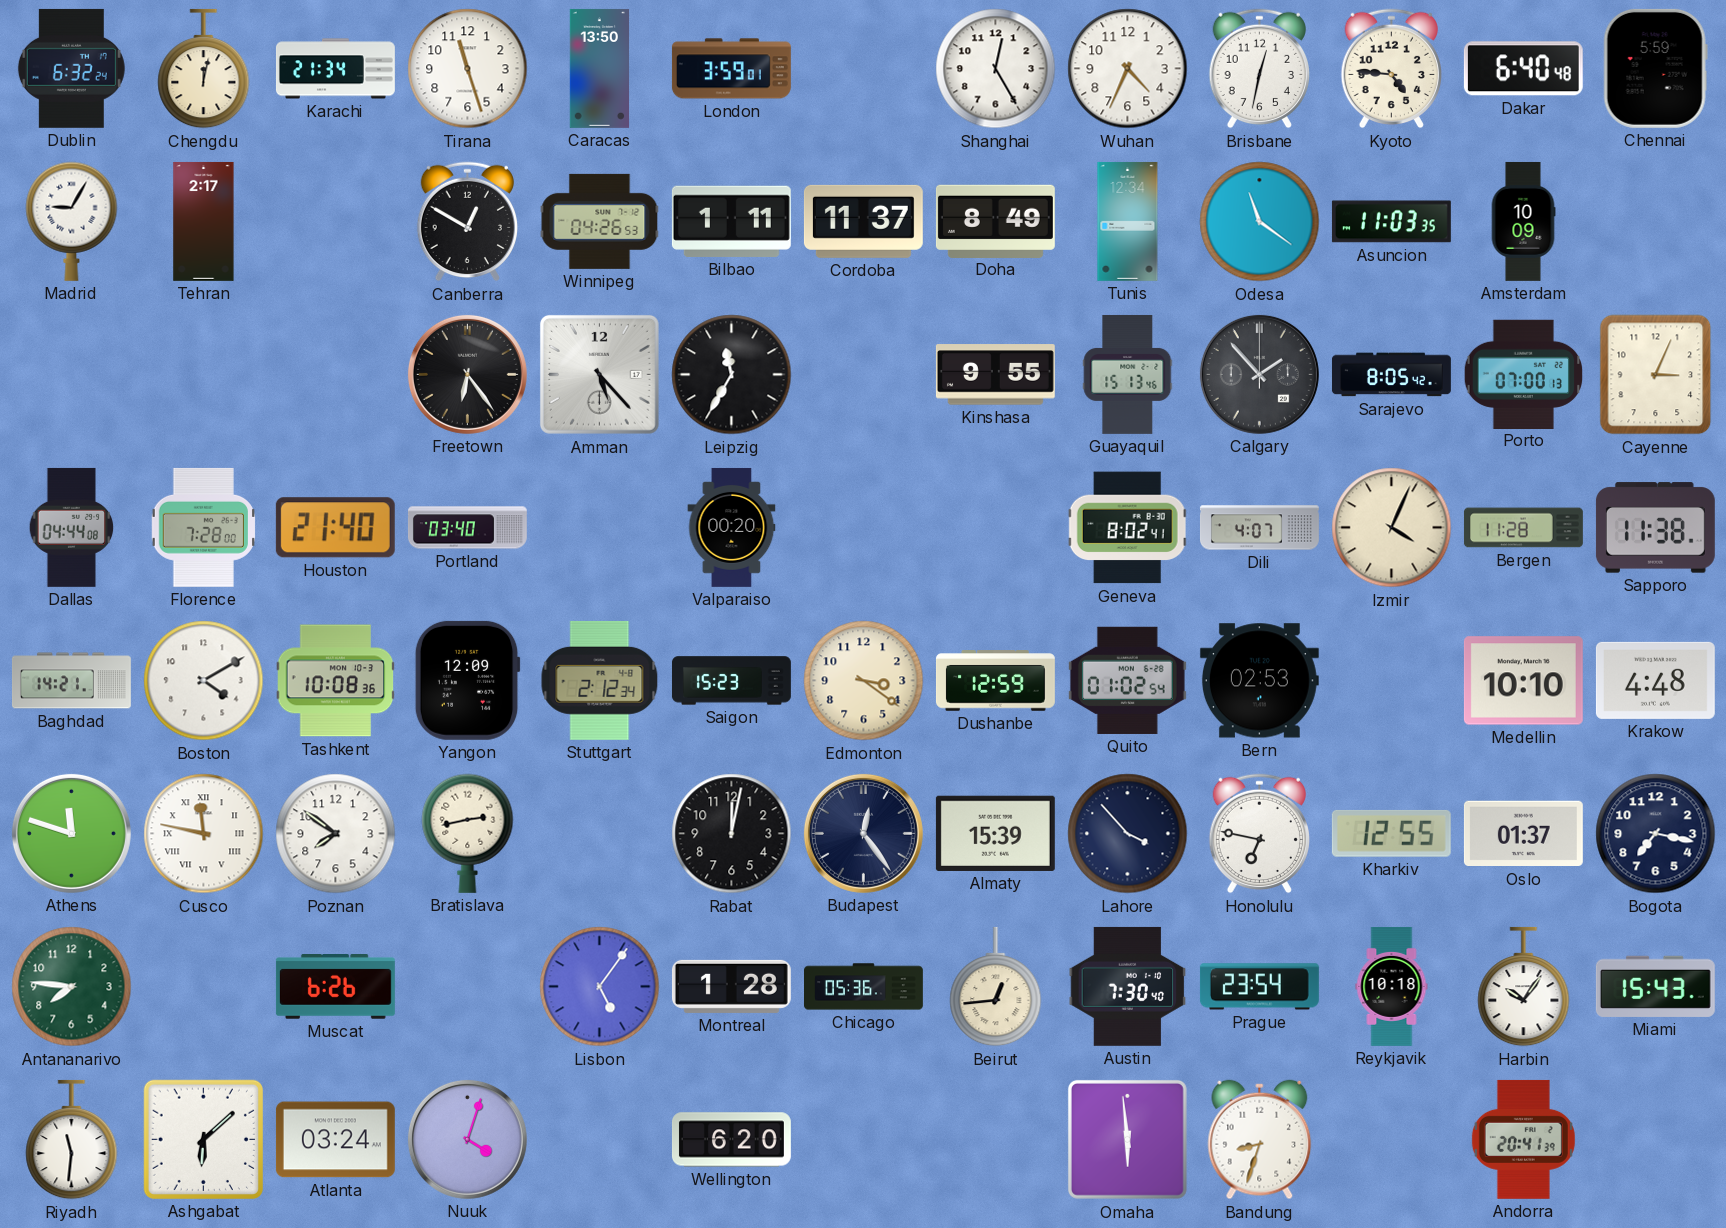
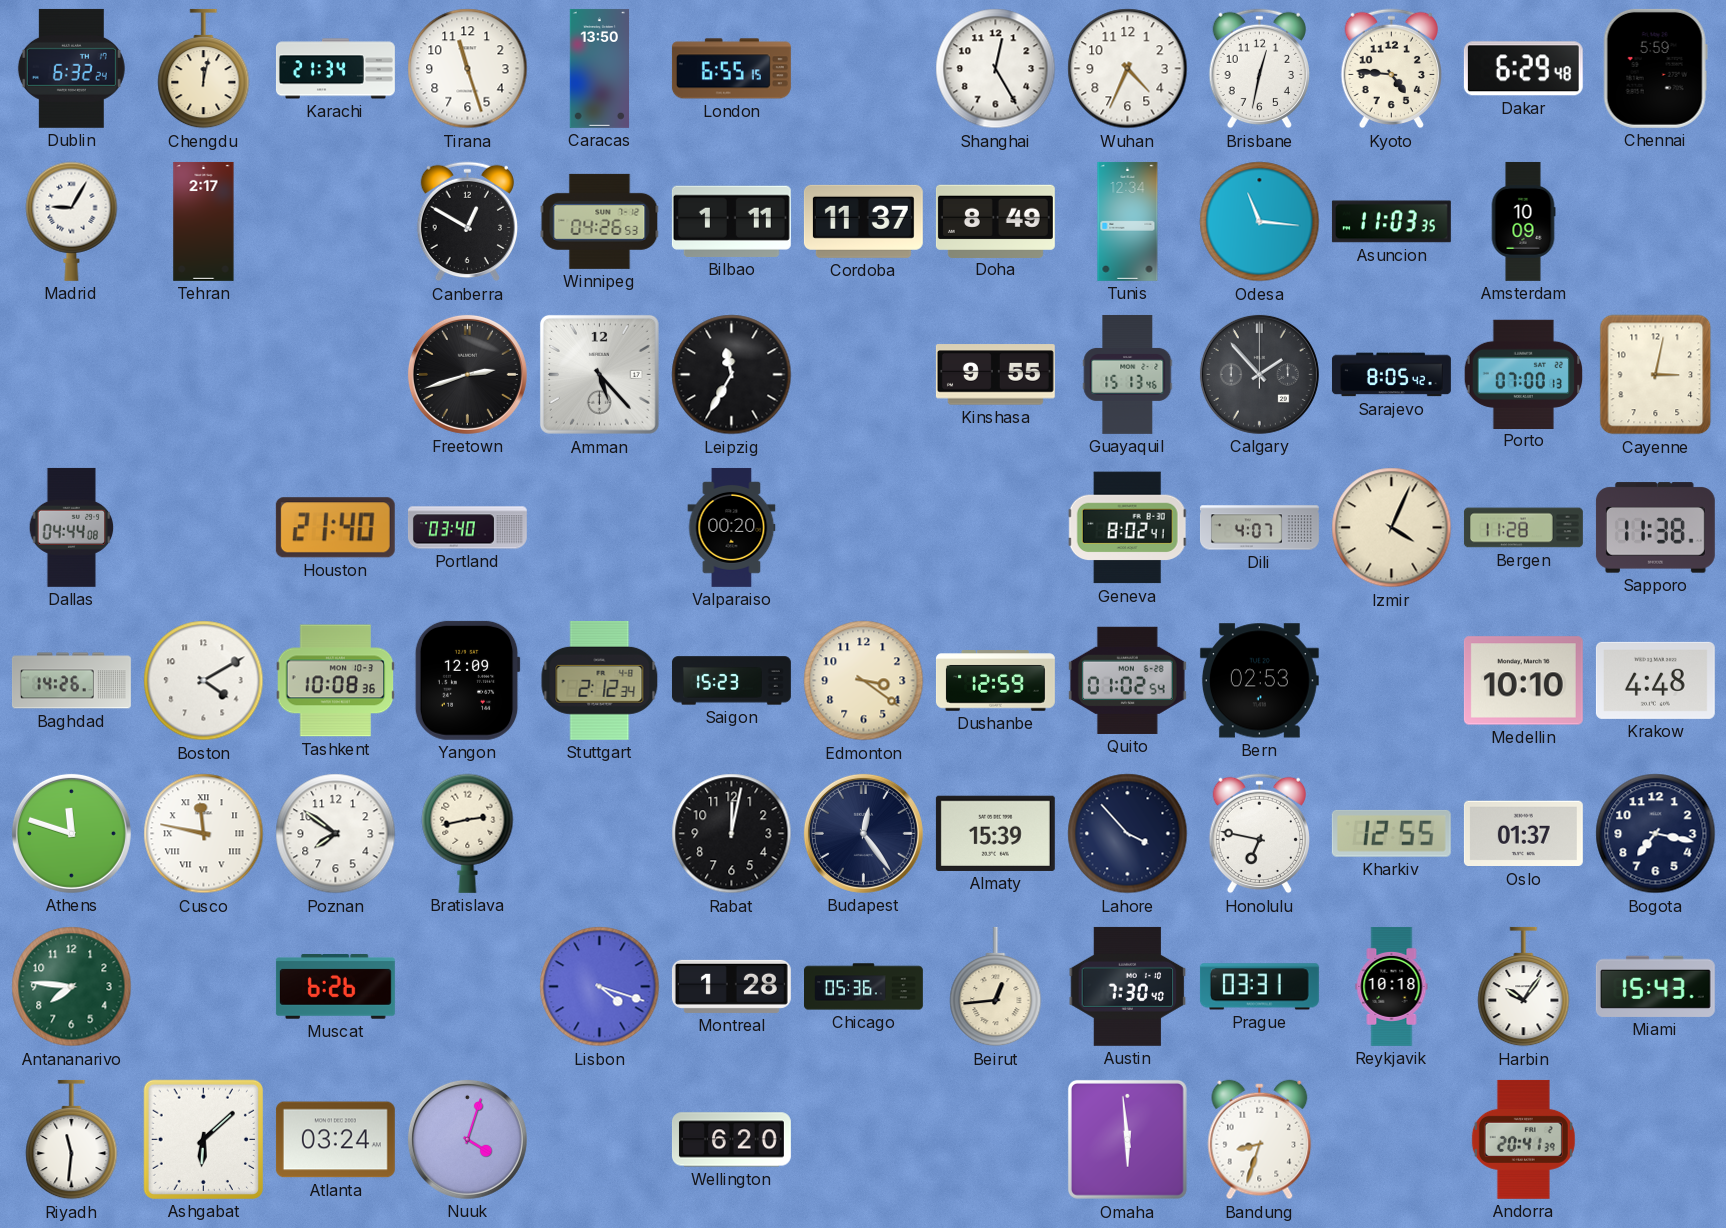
London: 3:59 -> 6:55 (731, 69)
Dakar: 6:40 -> 6:29 (1523, 69)
Odesa: 11:21 -> 11:16 (1260, 222)
Freetown: 6:24 -> 2:42 (467, 374)
Cayenne: 3:04 -> 3:02 (1656, 375)
Florence: 7:28 -> none (203, 527)
Baghdad: 14:21 -> 14:26 (71, 681)
Lisbon: 5:06 -> 4:18 (600, 987)
Prague: 23:54 -> 03:31 (1259, 987)
